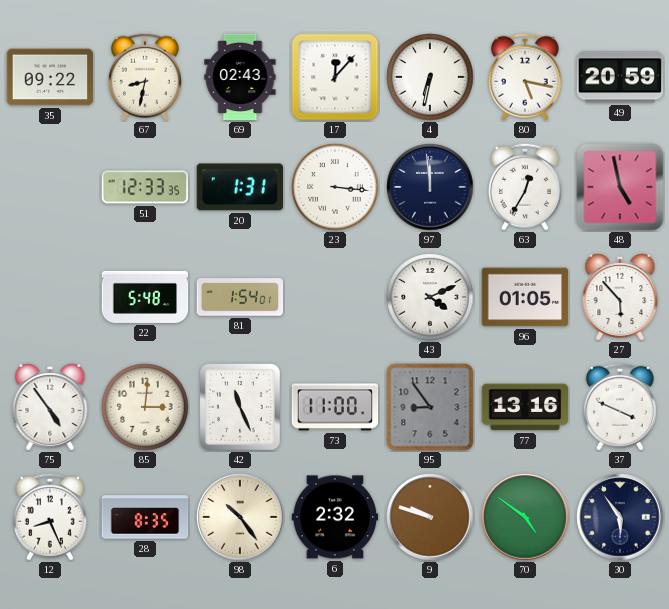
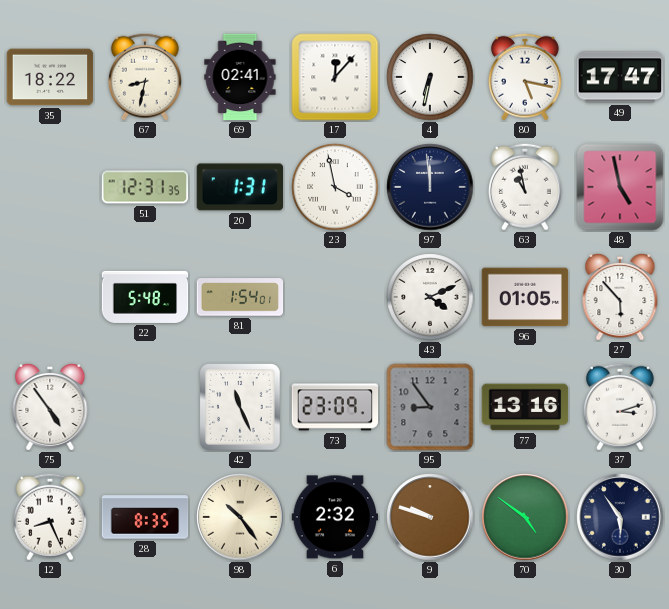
35: 09:22 -> 18:22 (50, 77)
69: 02:43 -> 02:41 (240, 77)
49: 20:59 -> 17:47 (620, 77)
51: 12:33 -> 12:31 (144, 187)
23: 3:16 -> 3:58 (335, 187)
63: 12:35 -> 10:58 (525, 187)
85: 3:01 -> none (145, 407)
73: 11:00 -> 23:09 (335, 407)
37: 3:49 -> 3:12 (620, 407)
